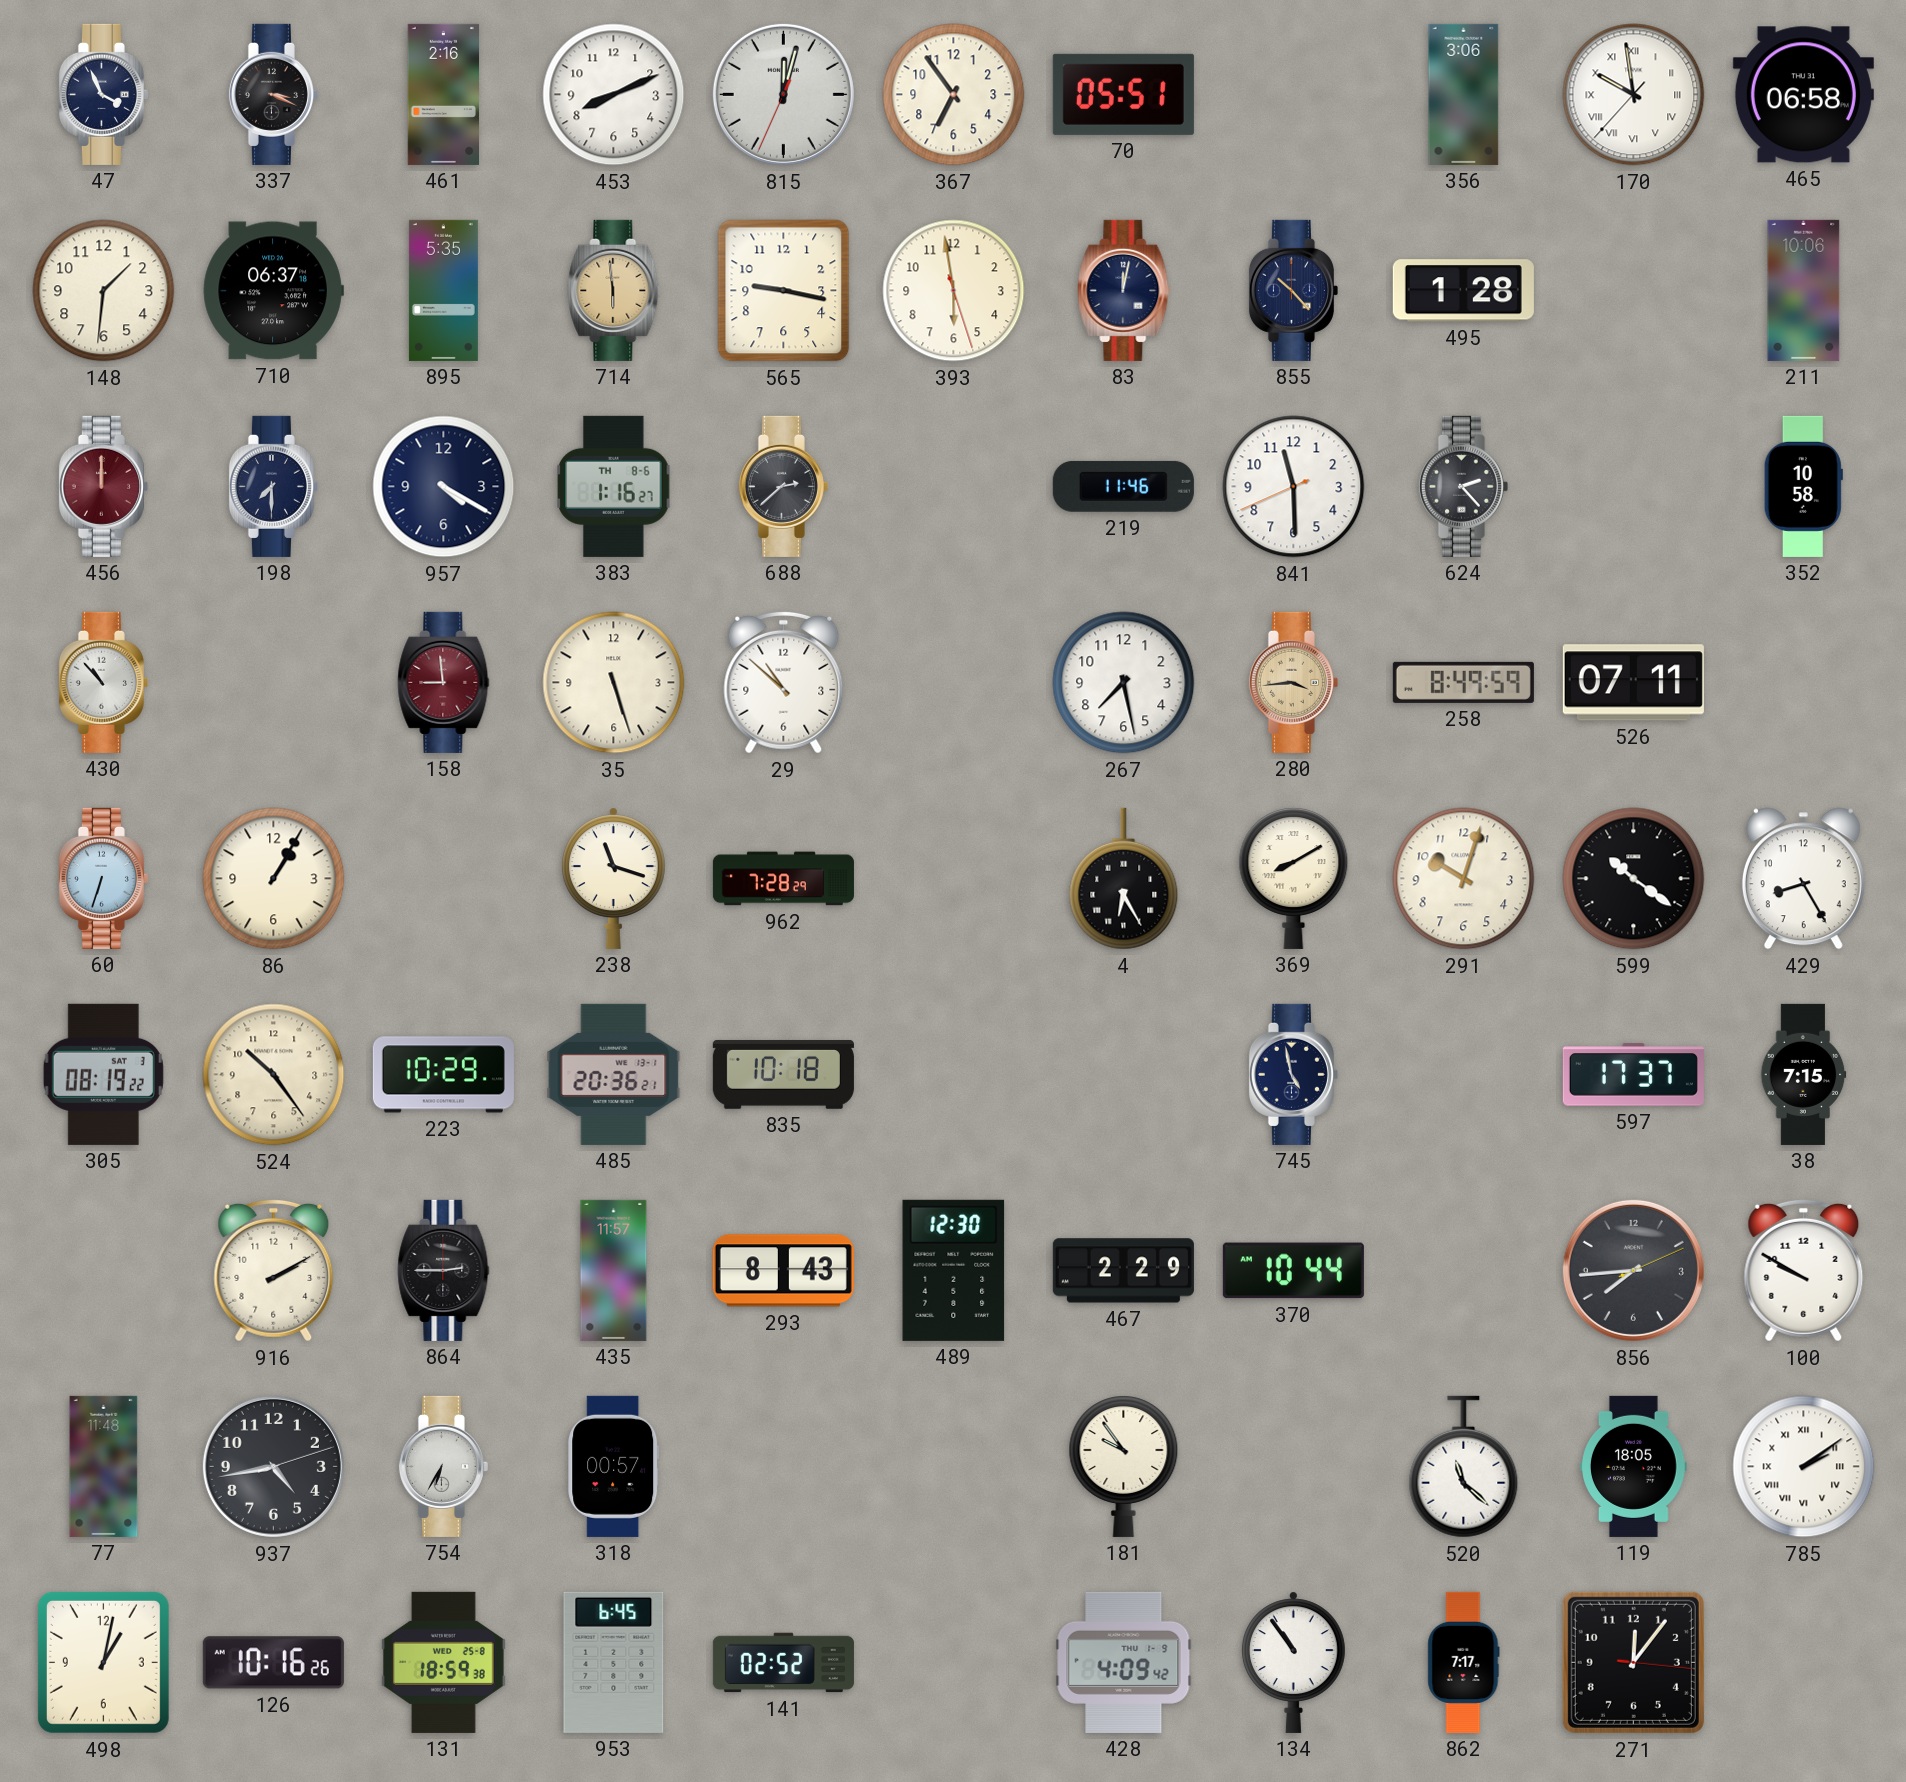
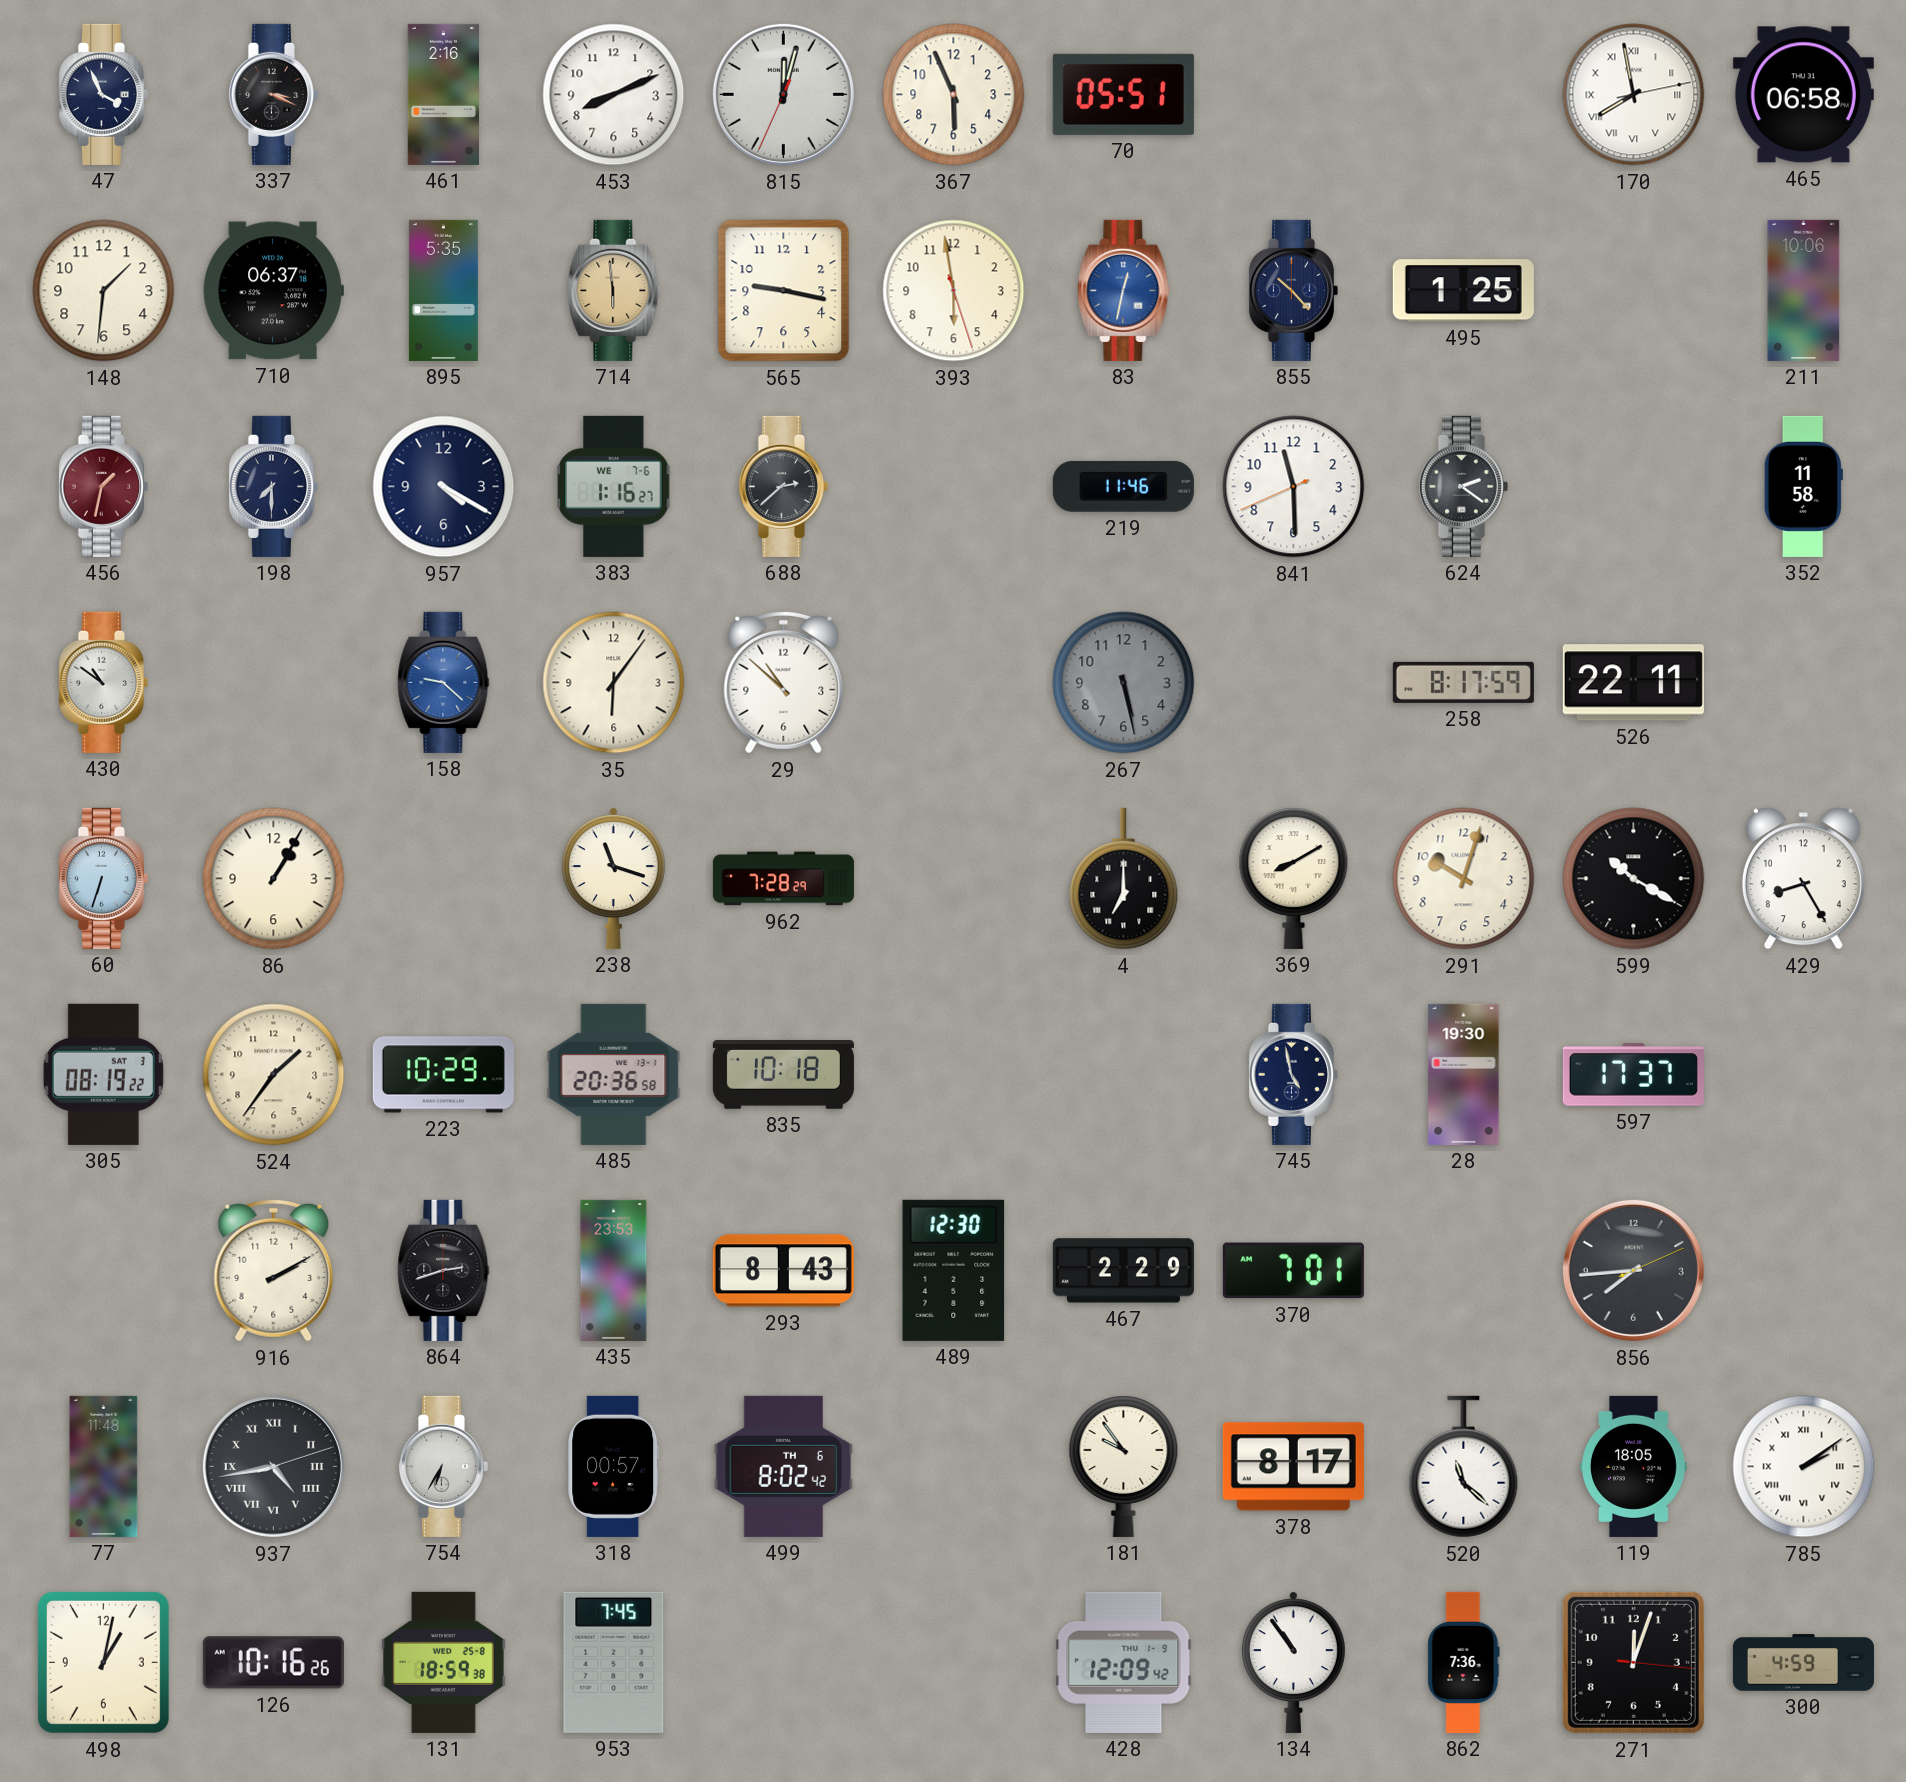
367: 6:54 -> 5:56 (954, 95)
356: 3:06 -> none (1464, 94)
170: 9:58 -> 7:58 (1634, 95)
83: 12:02 -> 12:32 (1124, 290)
83 dial: navy -> blue (1124, 290)
495: 1:28 -> 1:25 (1463, 291)
456: 12:00 -> 1:32 (103, 486)
383 date: TH 8-6 -> WE 7-6 (614, 486)
624: 2:23 -> 2:21 (1463, 486)
352: 10:58 -> 11:58 (1803, 486)
430: 10:53 -> 10:51 (103, 682)
158: 8:59 -> 9:22 (444, 682)
158 dial: burgundy -> blue (444, 682)
35: 5:27 -> 6:06 (614, 683)
267: 7:28 -> 5:28 (1124, 683)
267 dial: white -> grey (1124, 683)
280: 3:44 -> none (1293, 682)
258: 8:49 -> 8:17 (1463, 682)
526: 07:11 -> 22:11 (1633, 683)
4: 6:25 -> 7:00 (1124, 879)
599: 10:21 -> 10:20 (1634, 879)
524: 10:24 -> 1:36 (274, 1075)
485: 20:36:21 -> 20:36:58 (614, 1074)
28: none -> 19:30 (1464, 1074)
38: 7:15 -> none (1804, 1074)
864: 2:45 -> 2:42 (444, 1270)
435: 11:57 -> 23:53 (614, 1270)
370: 10:44 -> 7:01 (1293, 1271)
100: 9:50 -> none (1804, 1270)
937 numerals: Arabic -> Roman (273, 1466)
499: none -> 8:02 (784, 1466)
378: none -> 8:17 (1293, 1467)
953: 6:45 -> 7:45 (614, 1662)
141: 02:52 -> none (783, 1663)
428: 4:09 -> 12:09 (1124, 1662)
862: 7:17 -> 7:36 (1464, 1662)
271: 12:06 -> 12:03 (1633, 1662)
300: none -> 4:59 (1803, 1663)
